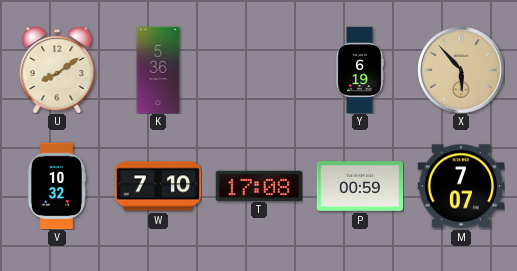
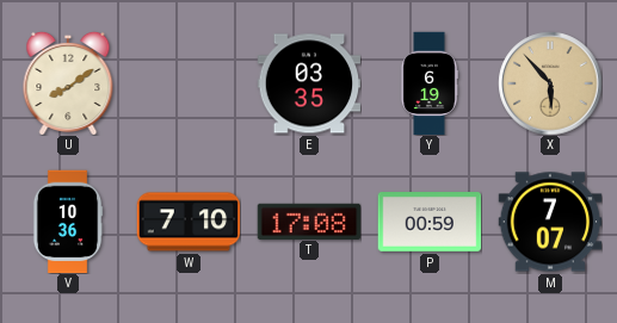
K: 5:36 -> none (158, 70)
E: none -> 03:35 (309, 83)
V: 10:32 -> 10:36 (68, 222)
